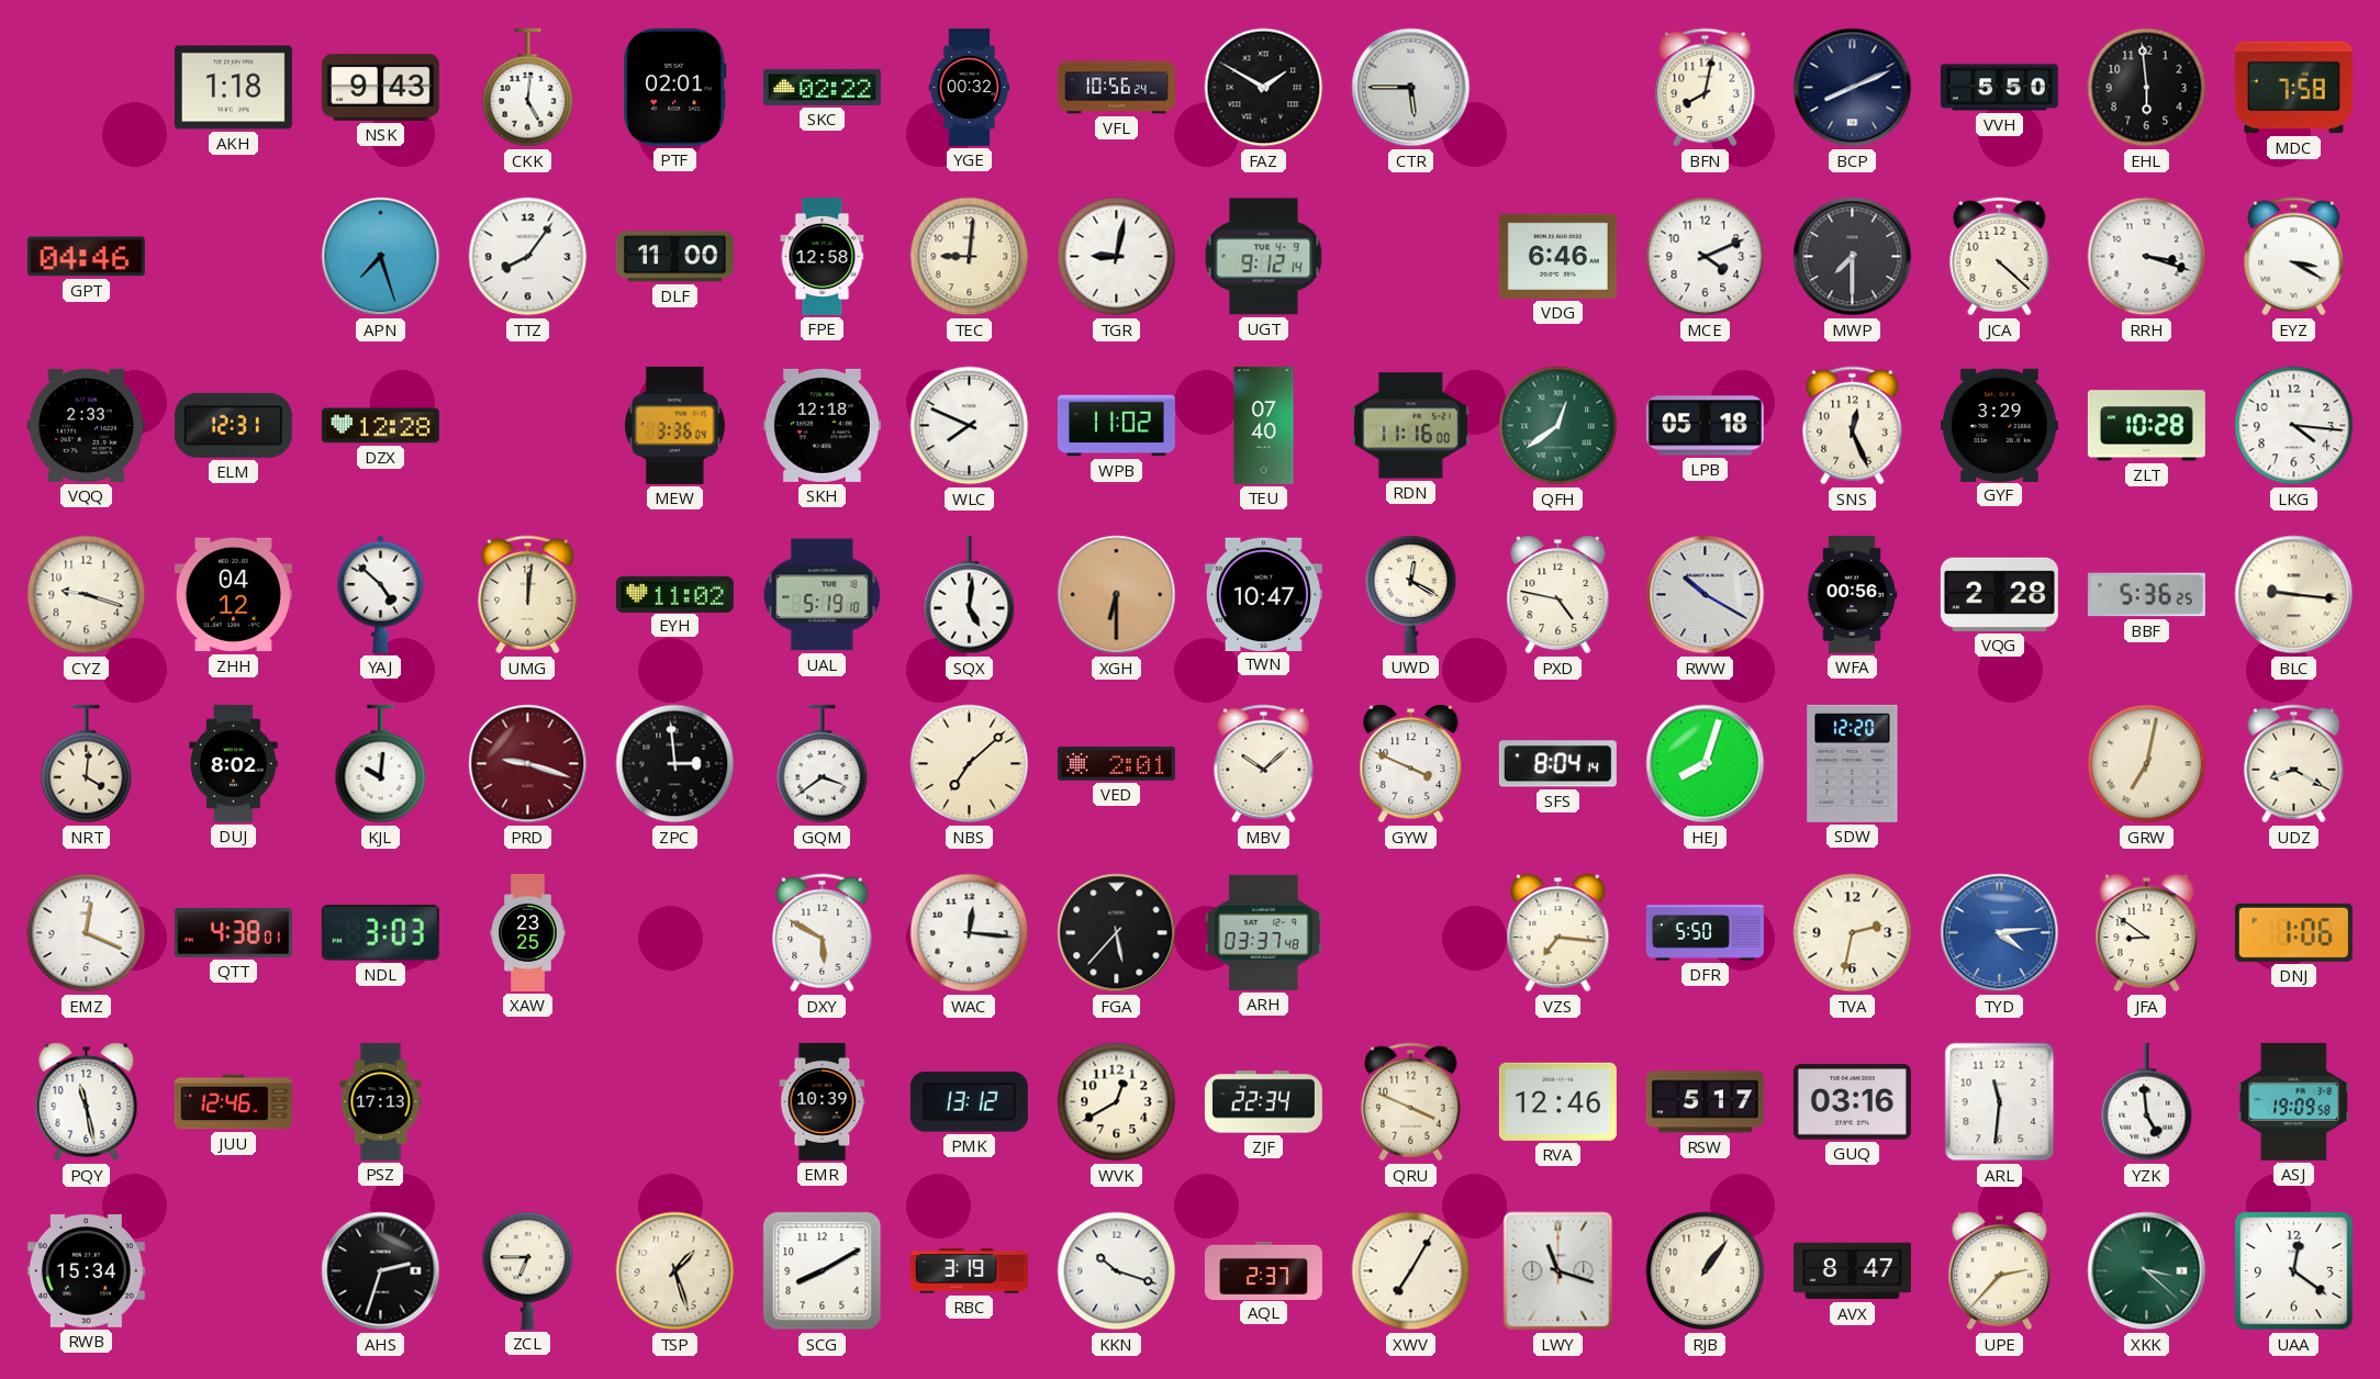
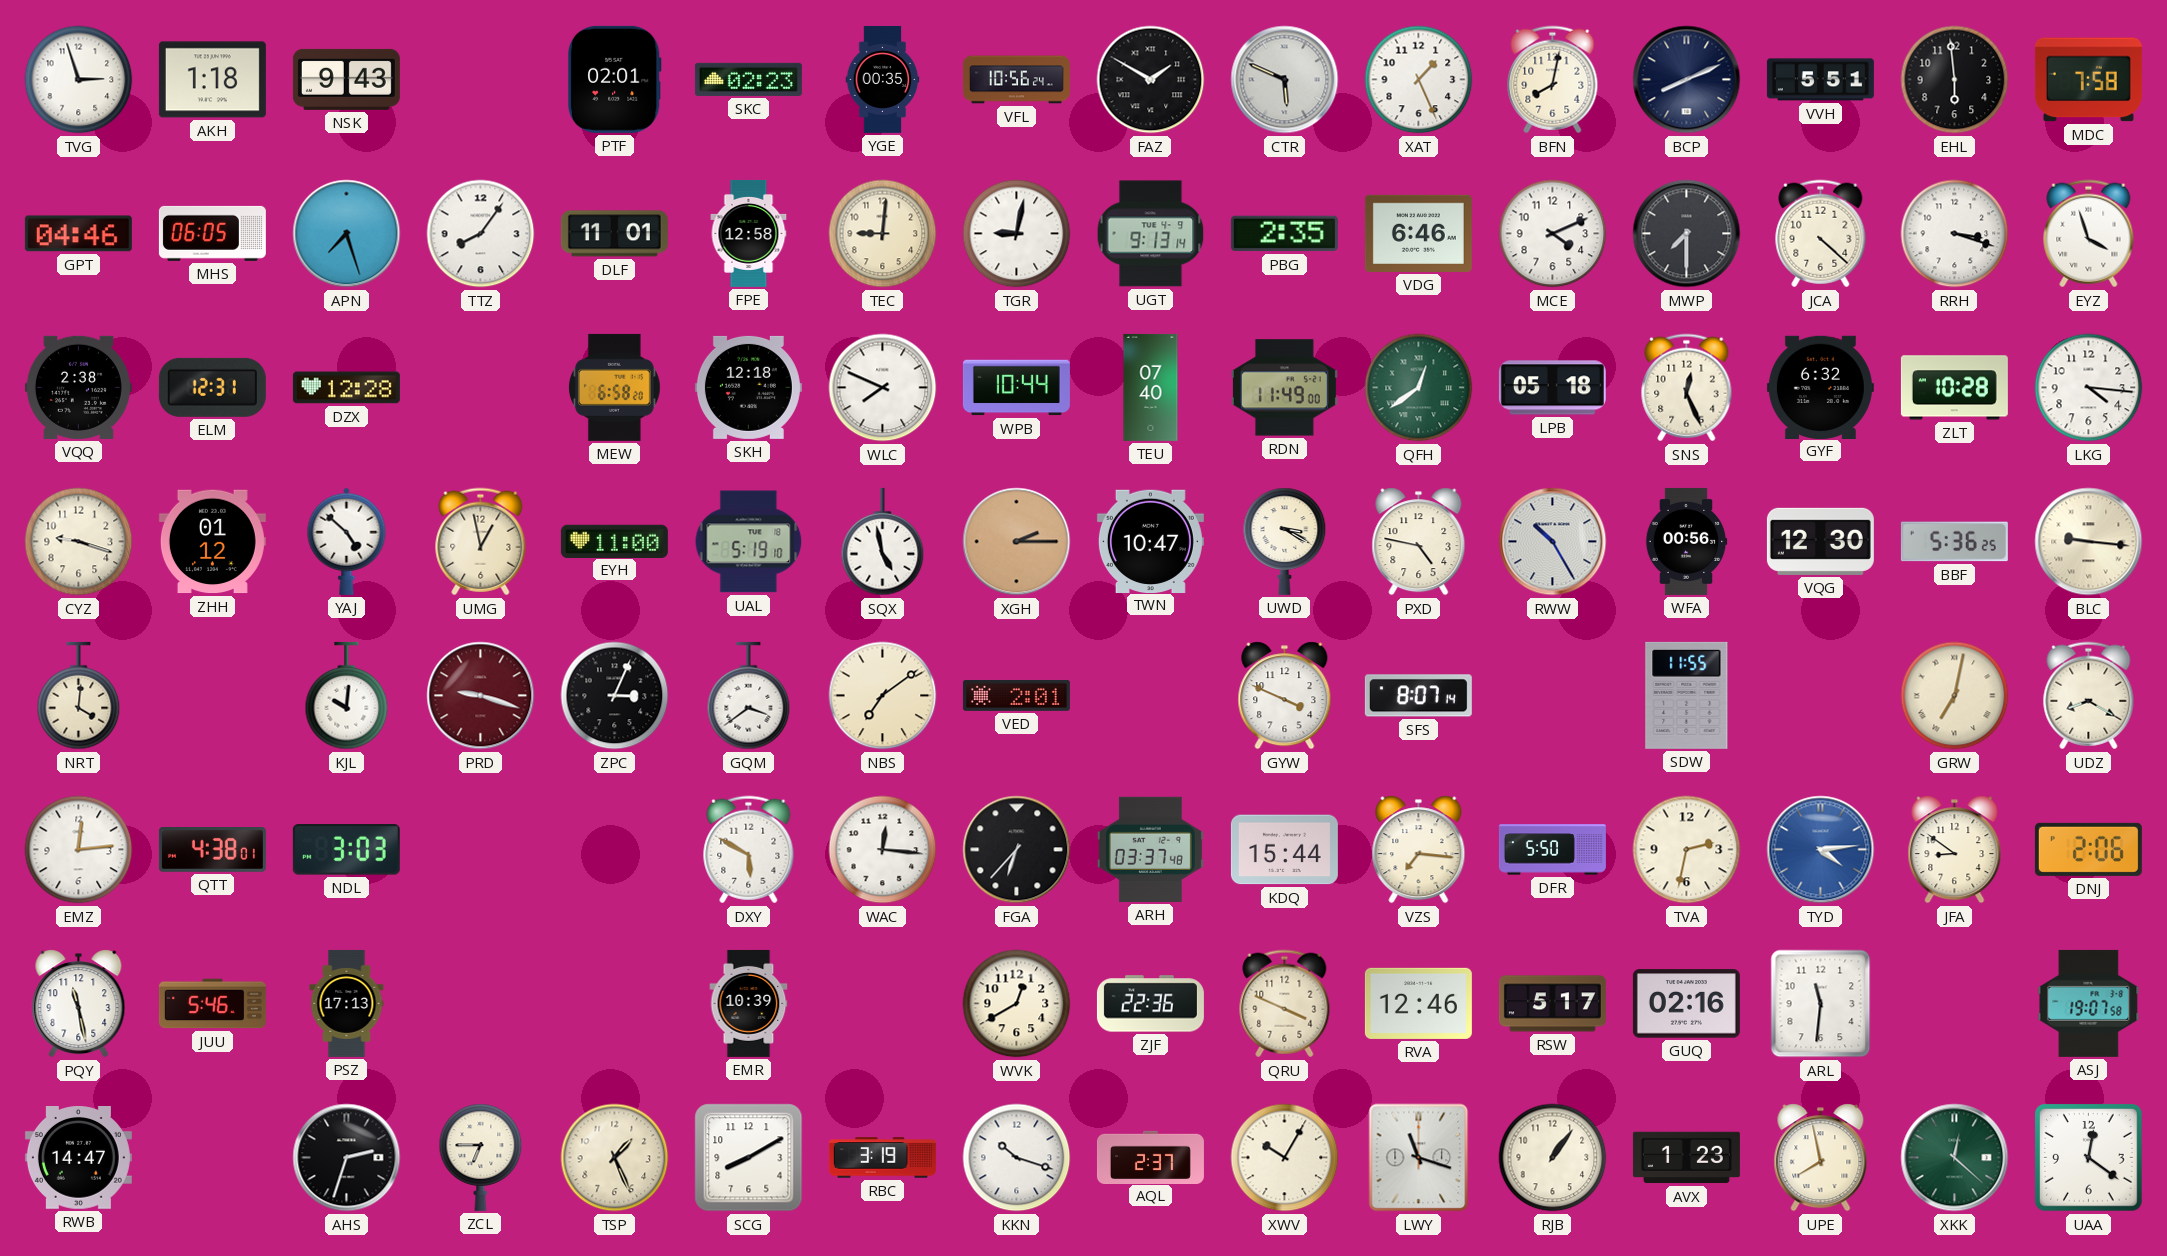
TVG: none -> 2:57 (79, 80)
CKK: 5:01 -> none (528, 88)
SKC: 02:22 -> 02:23 (748, 79)
YGE: 00:32 -> 00:35 (883, 79)
CTR: 5:45 -> 5:49 (1285, 80)
XAT: none -> 1:26 (1419, 80)
VVH: 5:50 -> 5:51 (1820, 80)
MHS: none -> 06:05 (212, 233)
DLF: 11:00 -> 11:01 (614, 234)
UGT: 9:12 -> 9:13 (1151, 234)
PBG: none -> 2:35 (1284, 234)
EYZ: 3:20 -> 3:57 (2089, 234)
VQQ: 2:33 -> 2:38 (78, 387)
MEW: 3:36 -> 6:58 (614, 387)
WPB: 11:02 -> 10:44 (1016, 388)
RDN: 11:16 -> 11:49 (1284, 388)
GYF: 3:29 -> 6:32 (1820, 387)
ZHH: 04:12 -> 01:12 (212, 542)
UMG: 12:01 -> 12:58 (481, 542)
EYH: 11:02 -> 11:00 (614, 541)
SQX: 5:01 -> 4:58 (883, 542)
XGH: 6:30 -> 2:15 (1017, 542)
UWD: 12:20 -> 3:20 (1285, 541)
RWW: 10:20 -> 10:25 (1553, 542)
VQG: 2:28 -> 12:30 (1820, 541)
DUJ: 8:02 -> none (234, 763)
ZPC: 2:59 -> 3:04 (615, 696)
NBS: 7:08 -> 7:09 (883, 696)
MBV: 10:08 -> none (1264, 764)
SFS: 8:04 -> 8:07 (1418, 696)
HEJ: 8:03 -> none (1706, 764)
SDW: 12:20 -> 11:55 (1687, 695)
EMZ: 12:19 -> 12:14 (79, 850)
XAW: 23:25 -> none (528, 932)
FGA: 5:37 -> 6:37 (1017, 850)
KDQ: none -> 15:44 (1284, 850)
DNJ: 1:06 -> 2:06 (2088, 849)
JUU: 12:46 -> 5:46 (212, 1004)
PMK: 13:12 -> none (969, 1102)
ZJF: 22:34 -> 22:36 (1150, 1004)
GUQ: 03:16 -> 02:16 (1686, 1004)
YZK: 4:59 -> none (2147, 1102)
ASJ: 19:09 -> 19:07 (2089, 1003)
RWB: 15:34 -> 14:47 (78, 1158)
TSP: 1:27 -> 1:26 (615, 1158)
XWV: 7:05 -> 10:05 (1285, 1158)
AVX: 8:47 -> 1:23 (1686, 1158)
UPE: 2:37 -> 7:58 (1821, 1158)
XKK: 3:22 -> 12:22 (1955, 1158)
